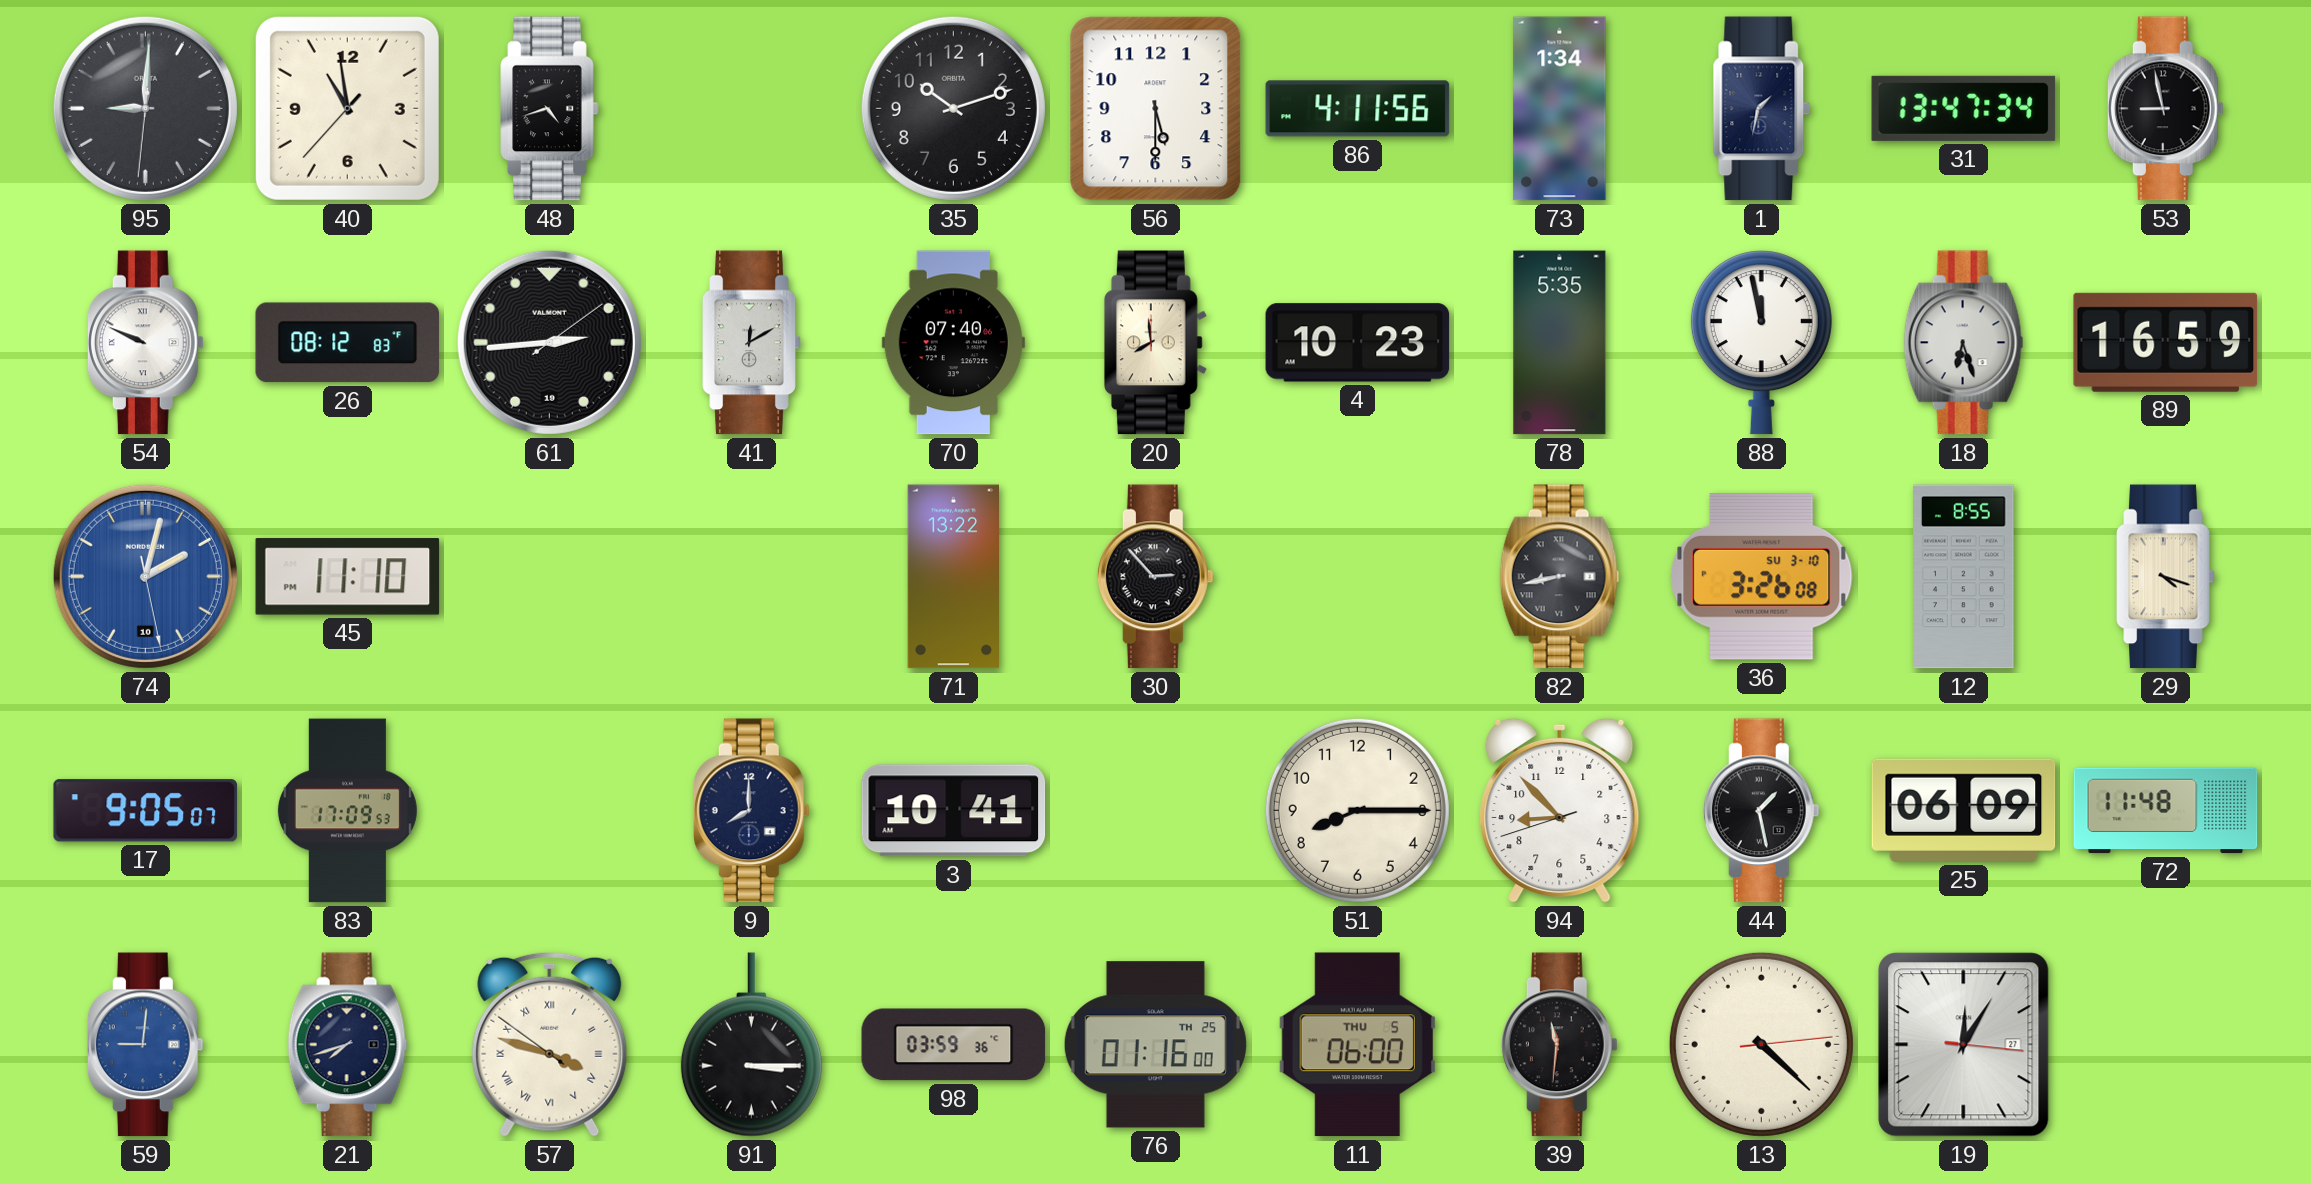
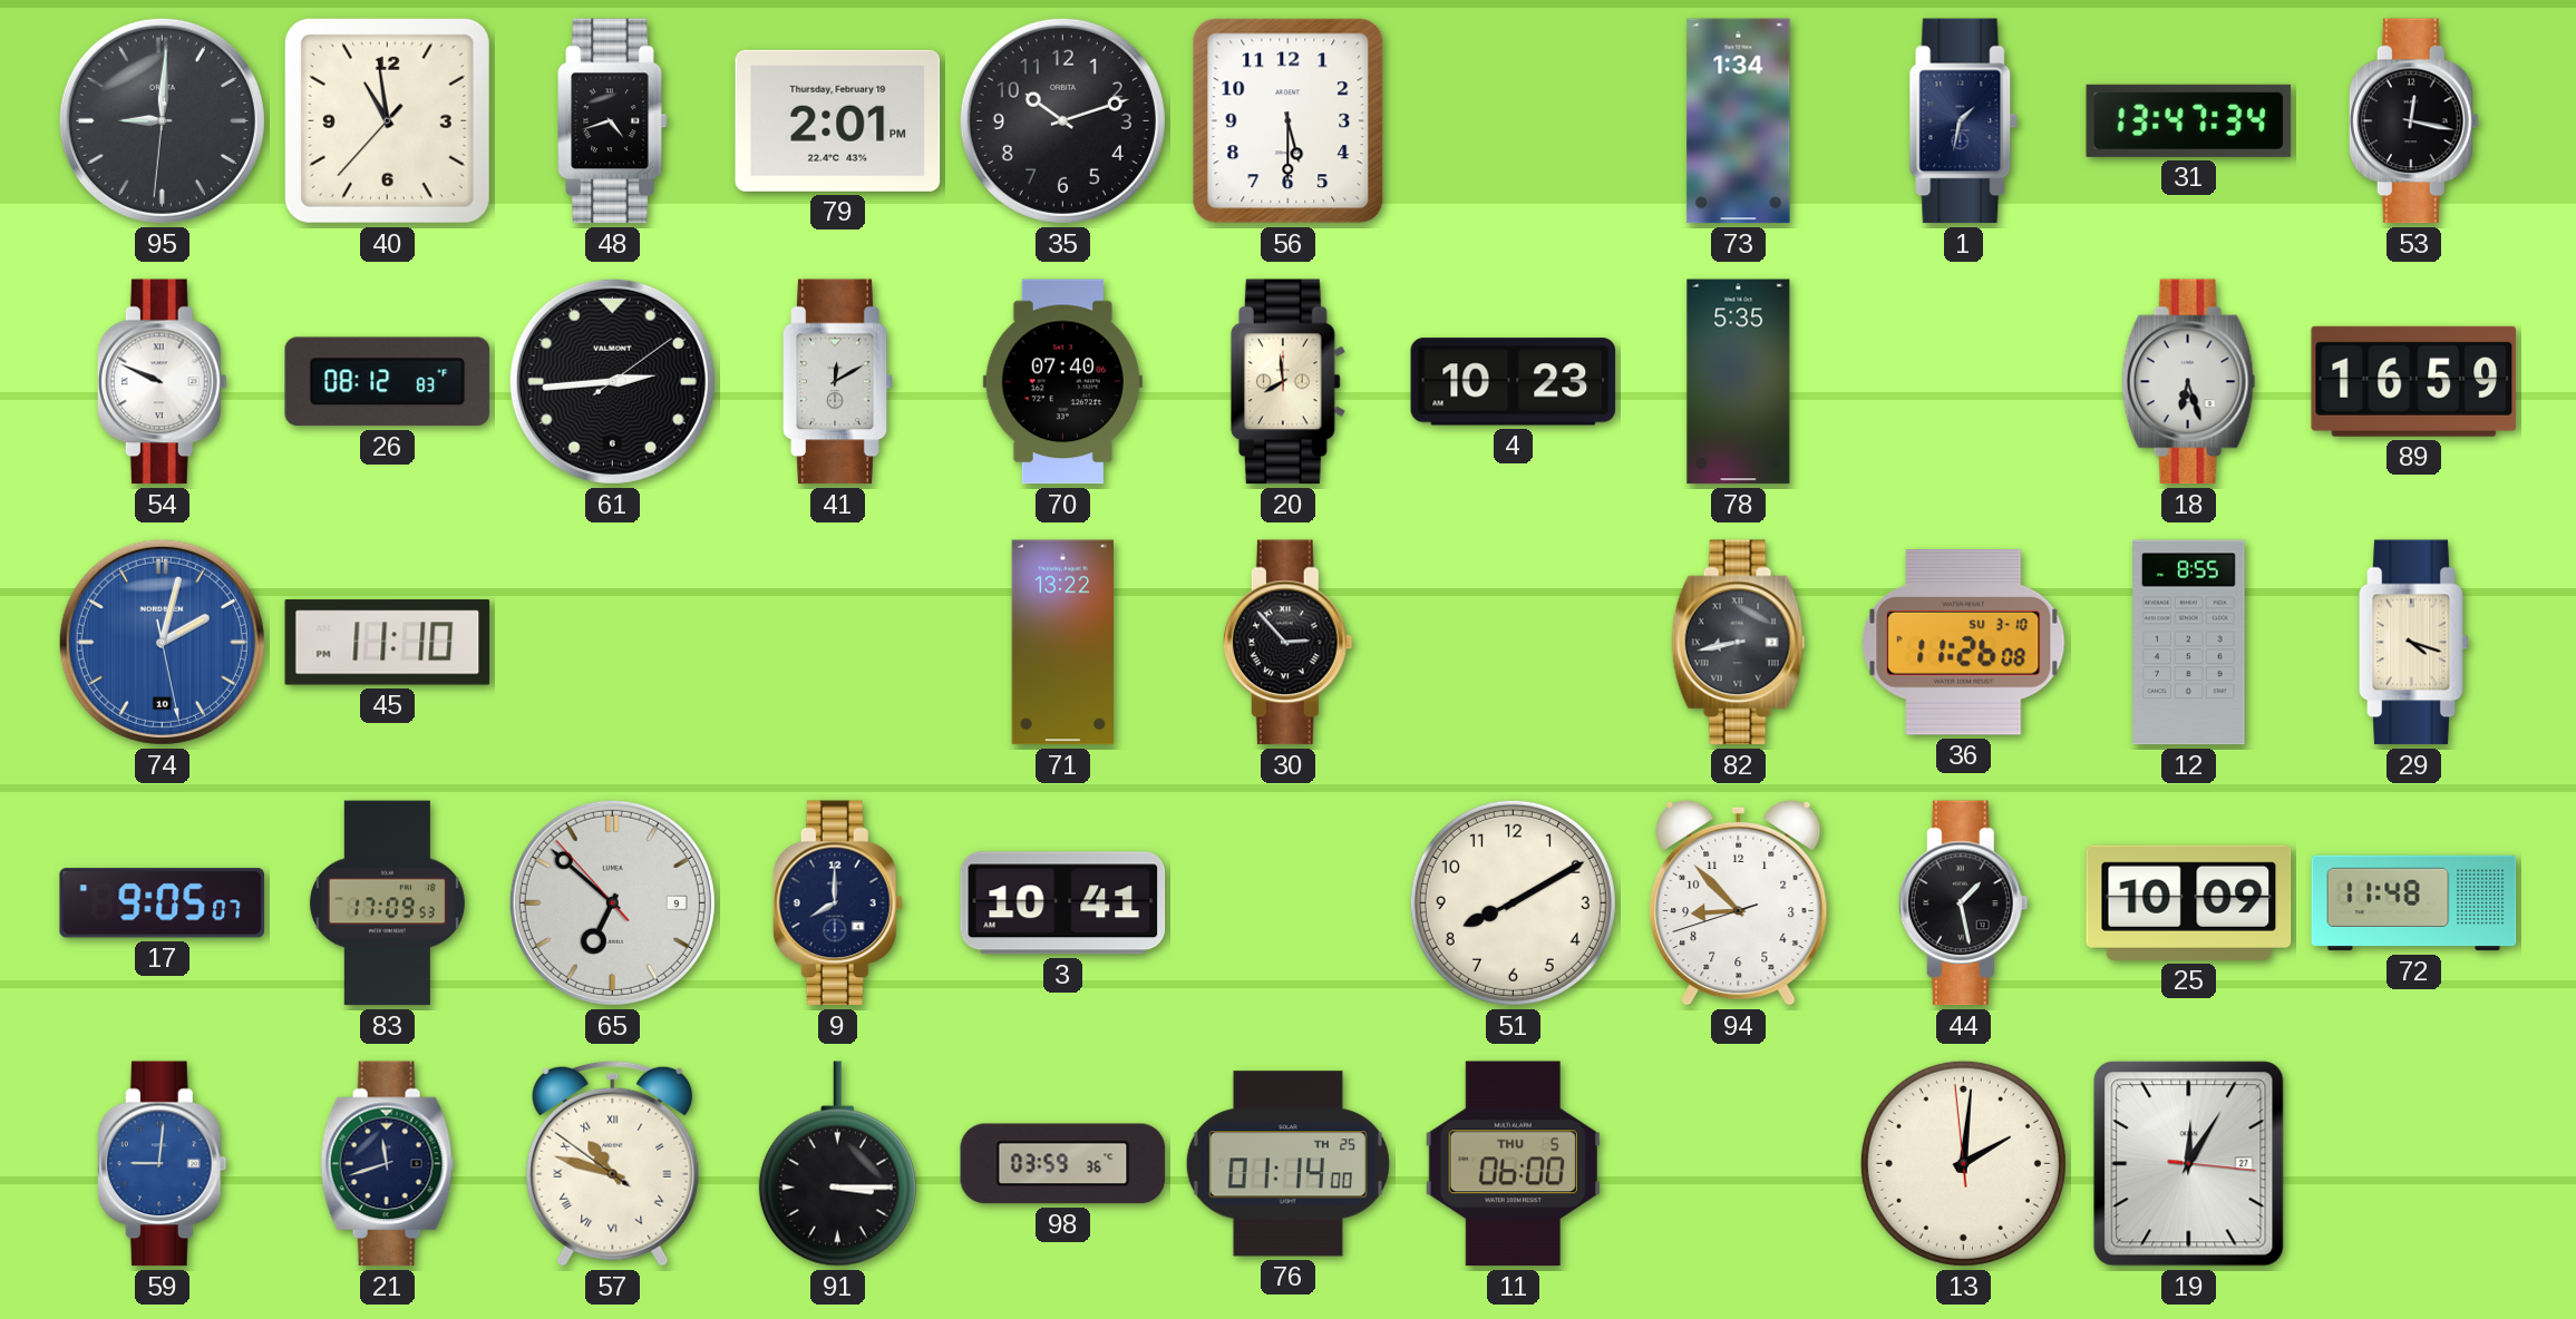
79: none -> 2:01 (838, 120)
86: 4:11 -> none (1358, 109)
53: 8:58 -> 12:17 (2413, 121)
61 date: 19 -> 6 (612, 381)
88: 11:58 -> none (1761, 343)
36: 3:26 -> 11:26 (1964, 643)
65: none -> 6:51 (612, 902)
51: 8:15 -> 8:10 (1513, 902)
25: 06:09 -> 10:09 (2189, 902)
21: 7:42 -> 11:42 (388, 1164)
57: 3:47 -> 10:47 (613, 1163)
76: 01:16 -> 01:14 (1287, 1164)
39: 11:31 -> none (1559, 1045)
13: 4:22 -> 2:00 (1963, 1163)
